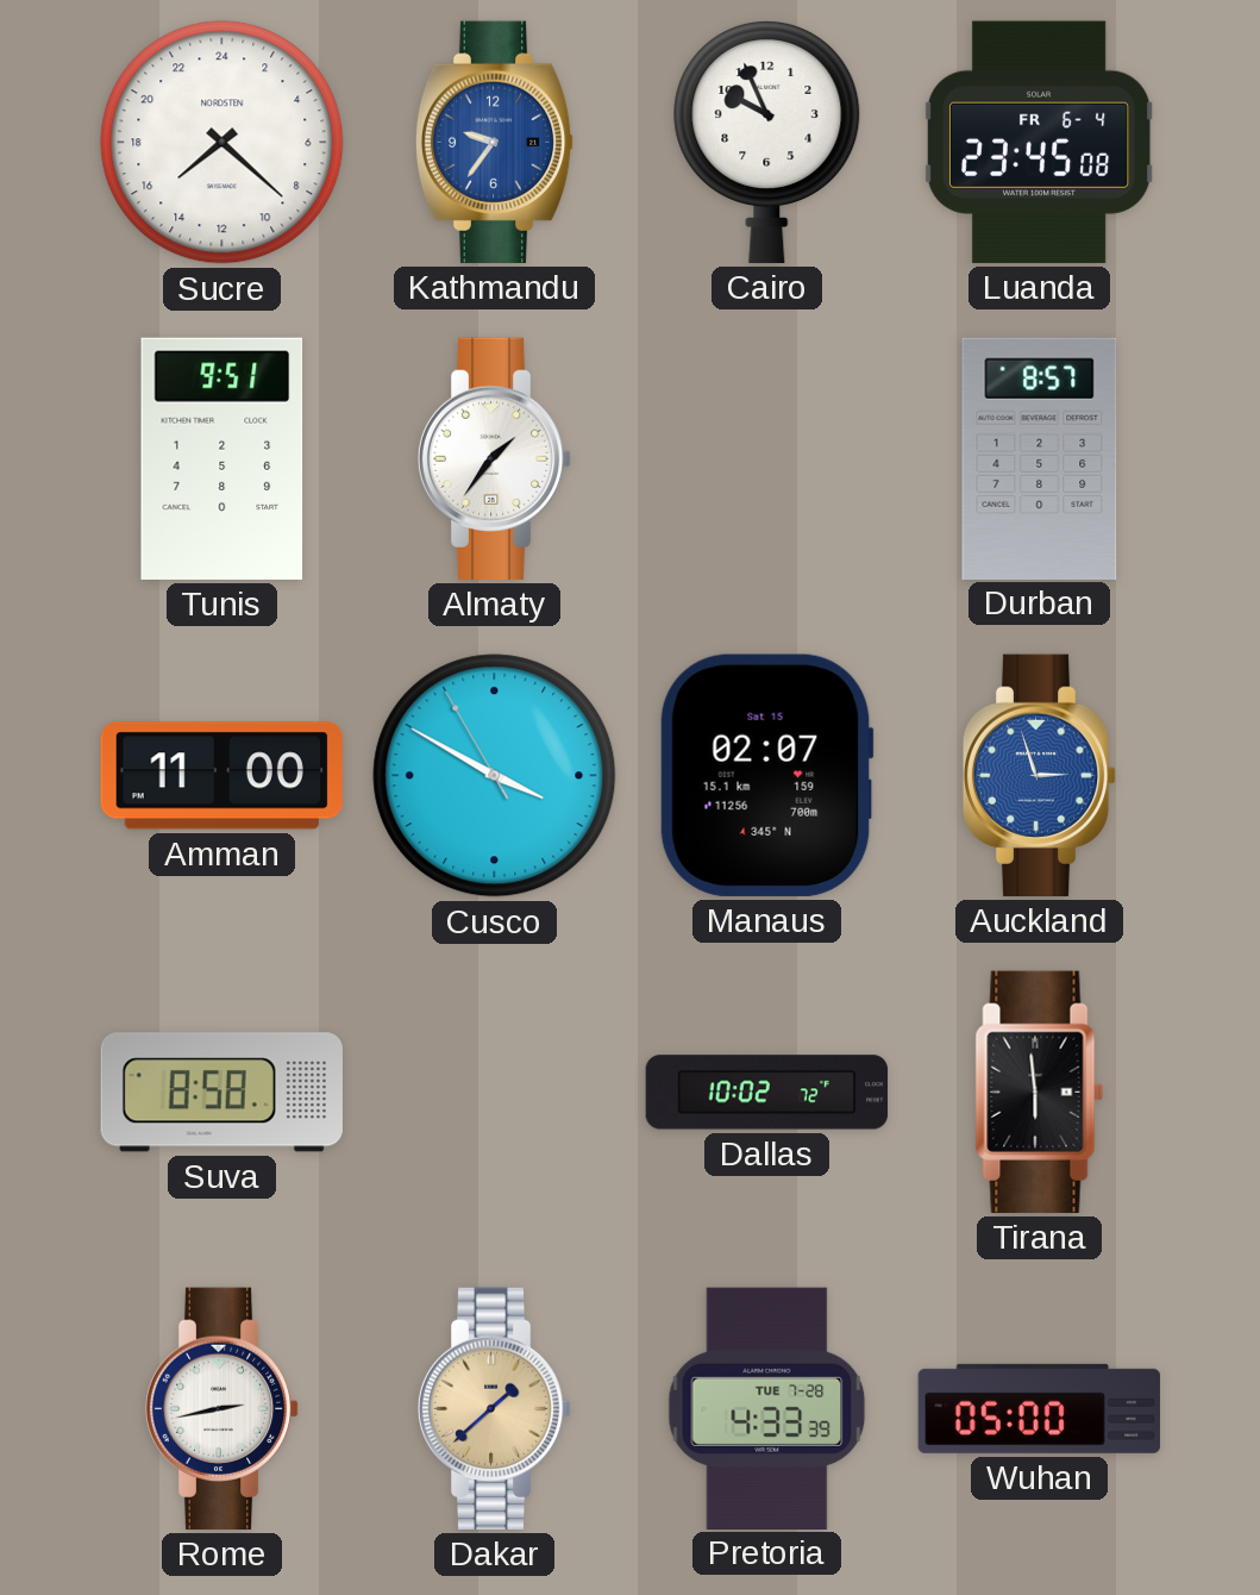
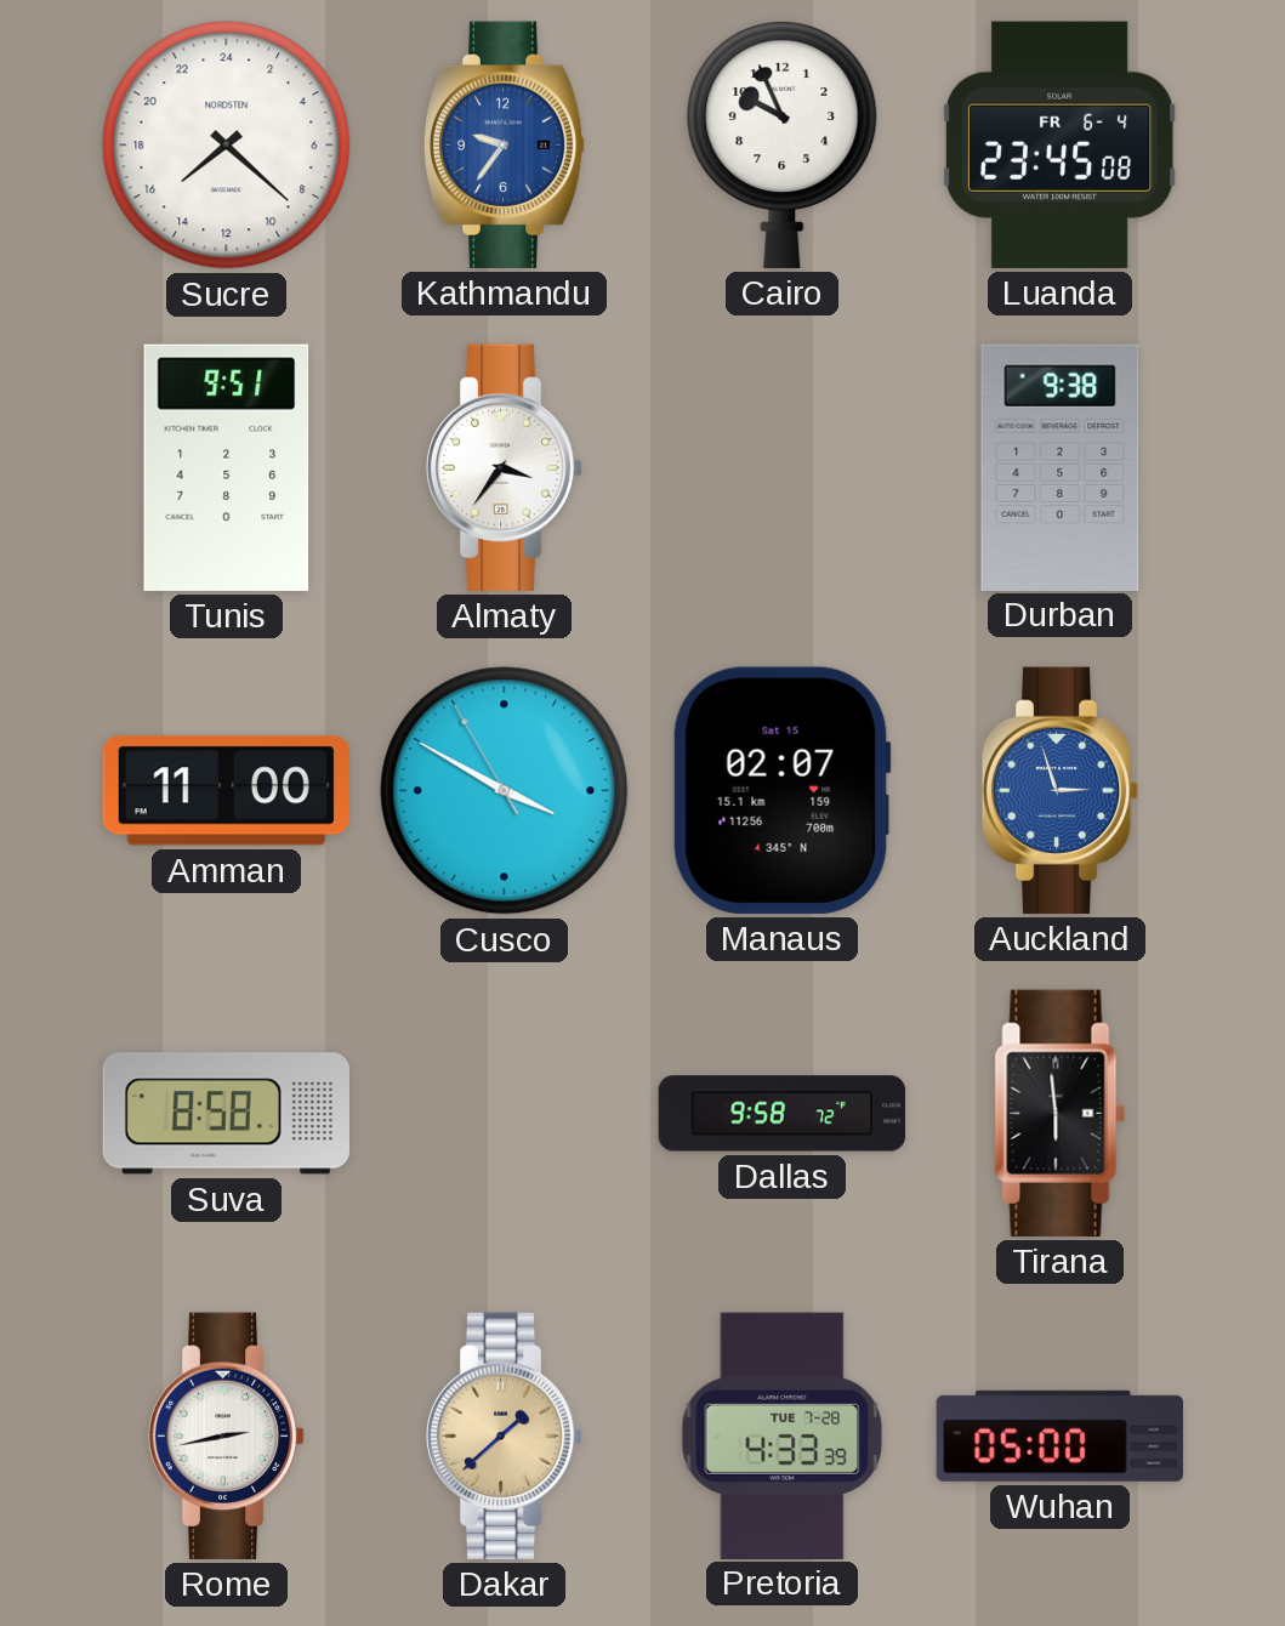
Almaty: 1:36 -> 3:36 (505, 467)
Durban: 8:57 -> 9:38 (1061, 467)
Dallas: 10:02 -> 9:58 (783, 1114)
